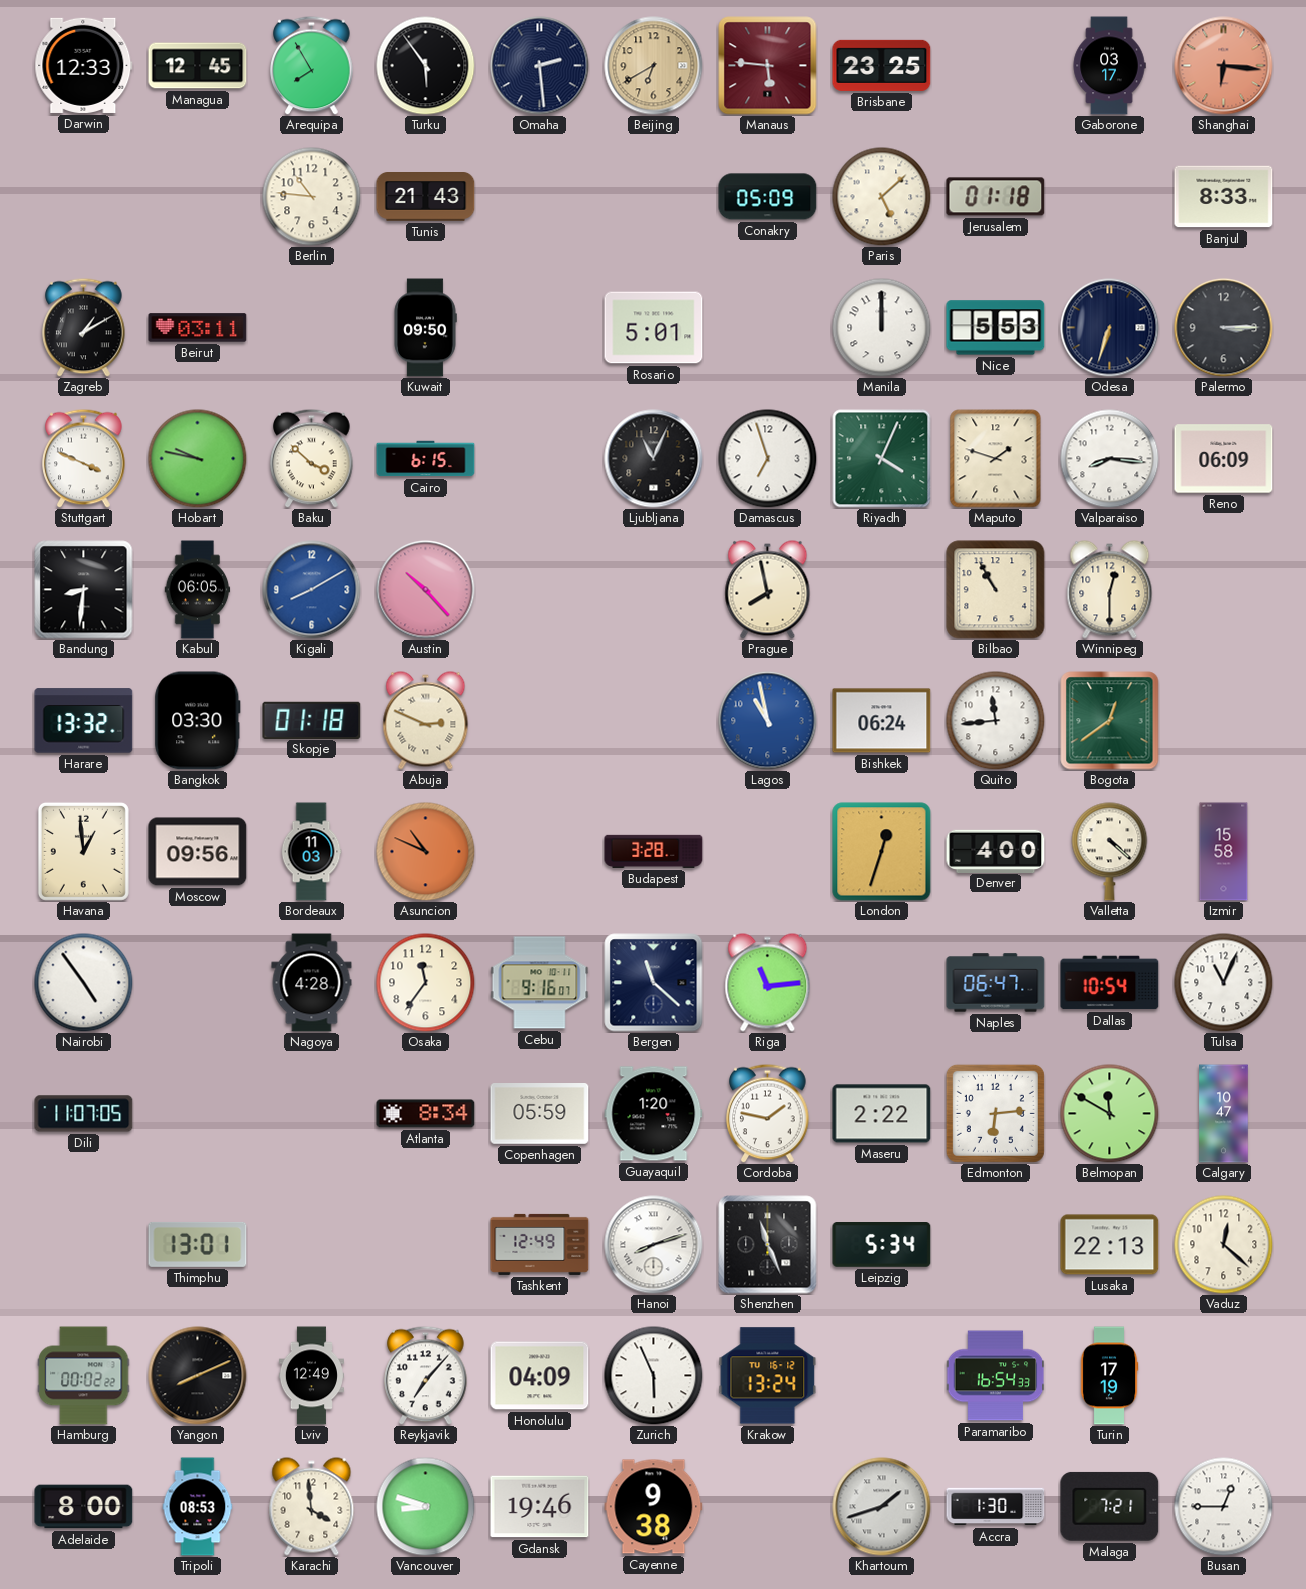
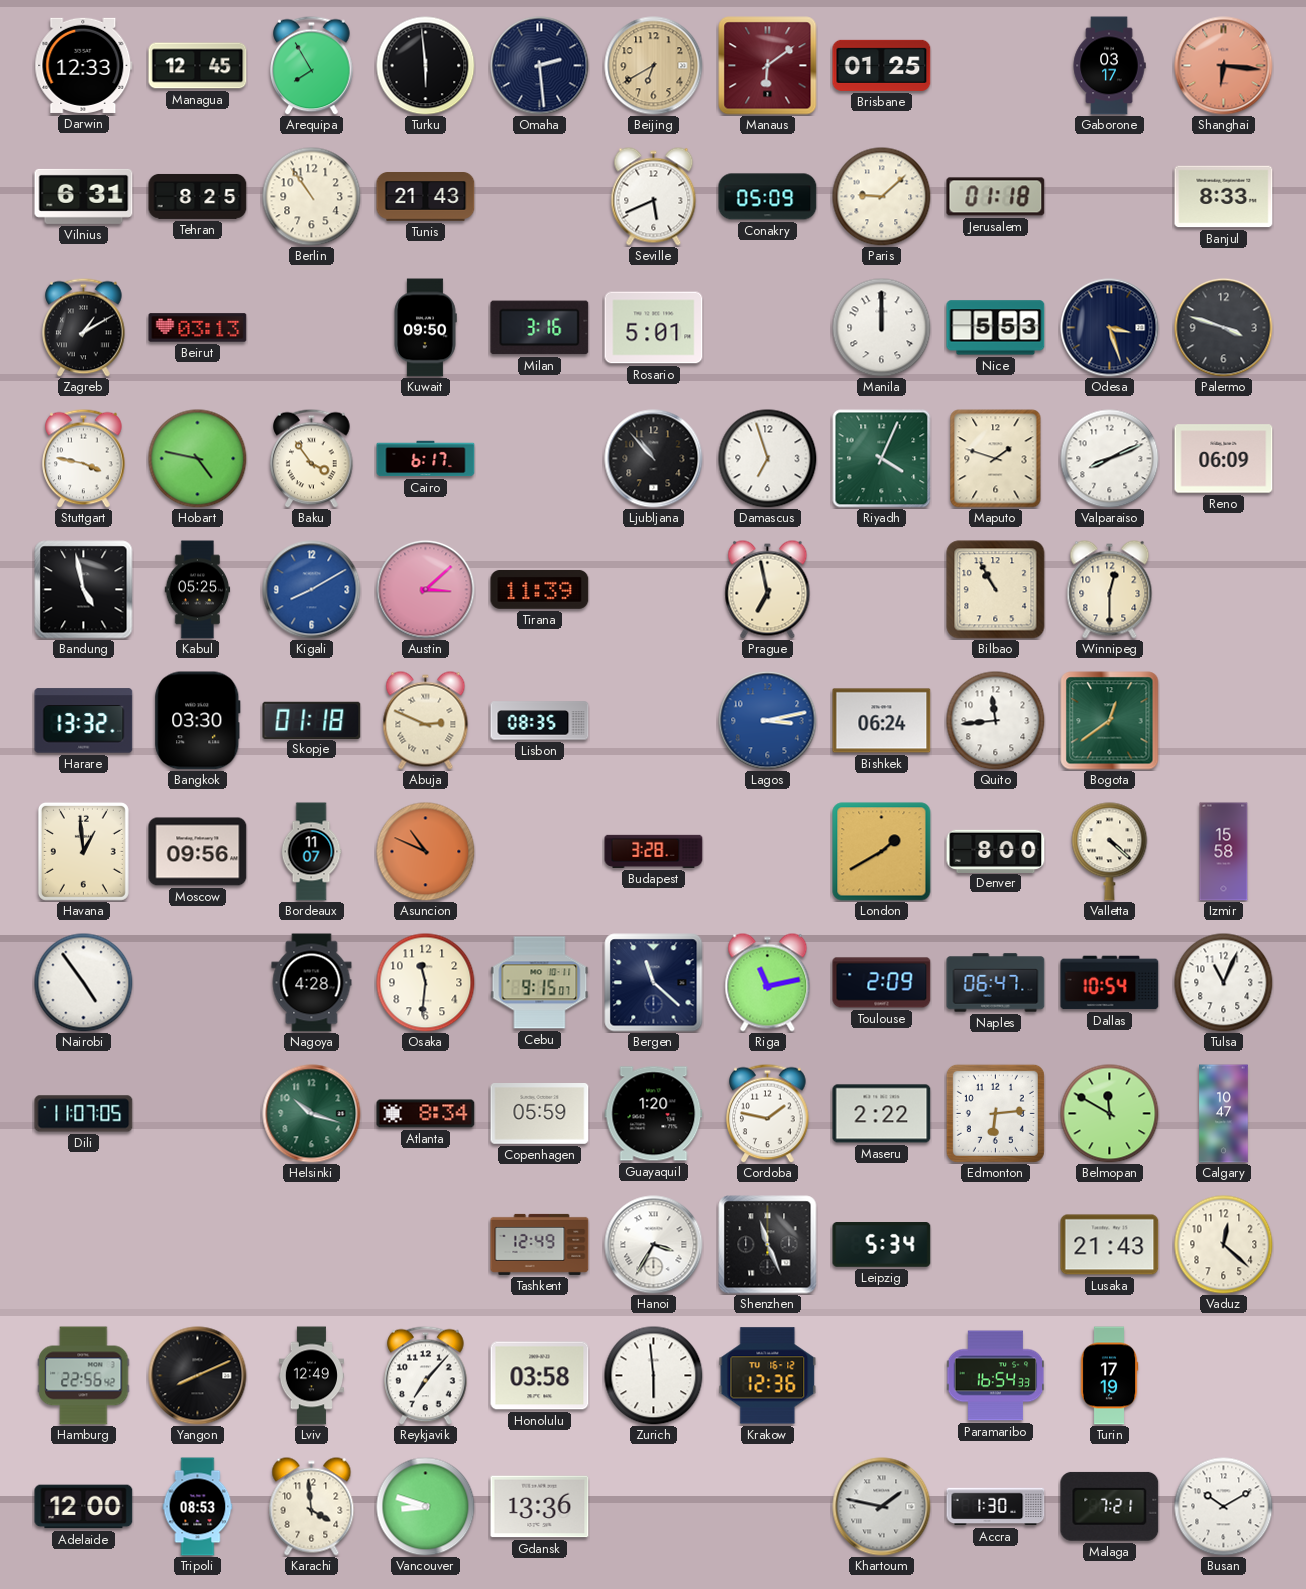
Turku: 5:54 -> 5:59 (426, 66)
Manaus: 5:46 -> 6:09 (768, 66)
Brisbane: 23:25 -> 01:25 (882, 65)
Vilnius: none -> 6:31 (84, 196)
Tehran: none -> 8:25 (198, 196)
Berlin: 10:46 -> 10:54 (312, 197)
Seville: none -> 5:41 (654, 197)
Paris: 5:08 -> 9:08 (882, 197)
Beirut: 03:11 -> 03:13 (198, 328)
Milan: none -> 3:16 (540, 328)
Odesa: 6:33 -> 3:27 (1110, 328)
Palermo: 3:15 -> 3:48 (1224, 328)
Stuttgart: 3:49 -> 3:47 (84, 458)
Hobart: 9:47 -> 4:47 (198, 459)
Baku: 3:52 -> 3:54 (312, 458)
Cairo: 6:15 -> 6:17 (426, 459)
Ljubljana: 11:04 -> 10:53 (654, 459)
Valparaiso: 8:16 -> 8:11 (1110, 459)
Bandung: 8:31 -> 4:58 (84, 590)
Kabul: 06:05 -> 05:25 (198, 590)
Austin: 10:23 -> 3:08 (426, 590)
Tirana: none -> 11:39 (540, 589)
Prague: 7:58 -> 6:58 (768, 590)
Lisbon: none -> 08:35 (540, 721)
Lagos: 10:58 -> 3:13 (768, 721)
Bordeaux: 11:03 -> 11:07 (311, 852)
London: 12:33 -> 1:40 (882, 852)
Denver: 4:00 -> 8:00 (996, 851)
Osaka: 11:36 -> 11:31 (426, 983)
Cebu: 9:16 -> 9:15 (540, 983)
Riga: 11:14 -> 11:13 (768, 983)
Toulouse: none -> 2:09 (882, 983)
Helsinki: none -> 10:18 (312, 1114)
Thimphu: 13:01 -> none (198, 1244)
Hanoi: 8:12 -> 3:35 (654, 1245)
Lusaka: 22:13 -> 21:43 (1110, 1245)
Hamburg: 00:02 -> 22:56 (84, 1376)
Honolulu: 04:09 -> 03:58 (540, 1376)
Zurich: 5:56 -> 5:59 (654, 1376)
Krakow: 13:24 -> 12:36 (768, 1376)
Adelaide: 8:00 -> 12:00 (84, 1507)
Gdansk: 19:46 -> 13:36 (540, 1507)
Cayenne: 9:38 -> none (654, 1507)
Khartoum: 1:42 -> 1:47 (882, 1507)
Busan: 12:45 -> 10:10 (1224, 1507)
